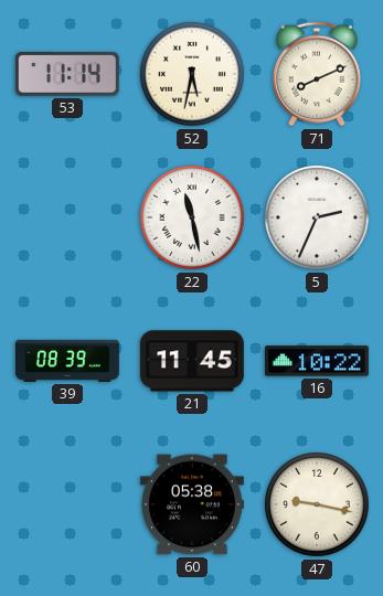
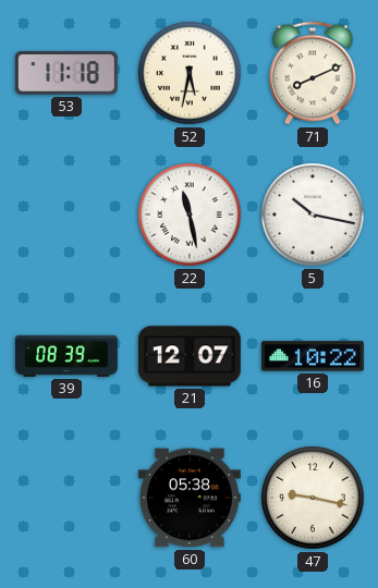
53: 11:14 -> 11:18 (66, 74)
5: 2:34 -> 10:17 (313, 215)
21: 11:45 -> 12:07 (190, 356)
